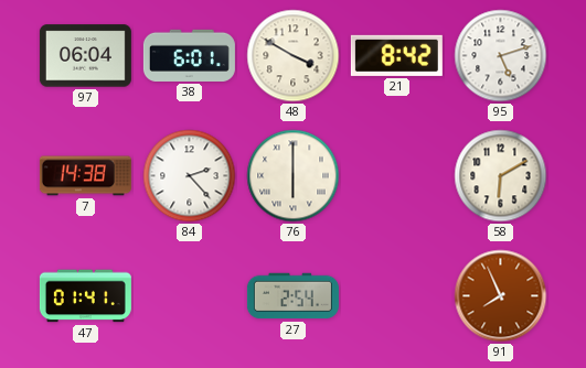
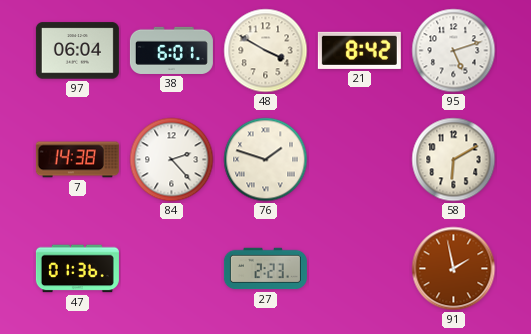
76: 6:00 -> 1:48 (266, 160)
47: 01:41 -> 01:36 (77, 269)
27: 2:54 -> 2:23 (265, 269)
91: 7:56 -> 1:58 (454, 269)
